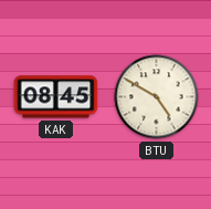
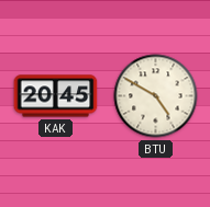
KAK: 08:45 -> 20:45 (56, 96)
